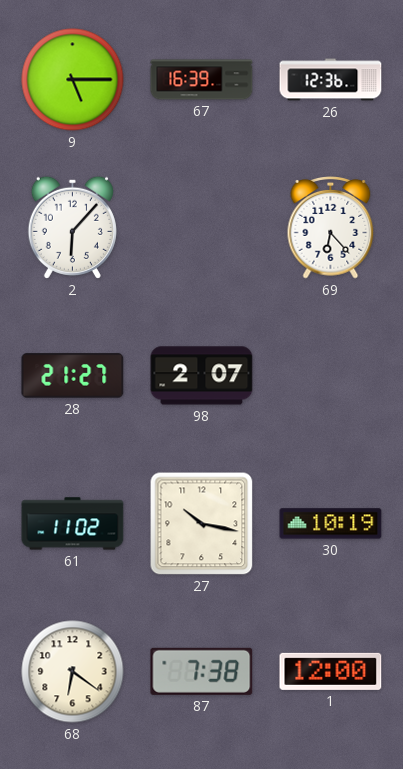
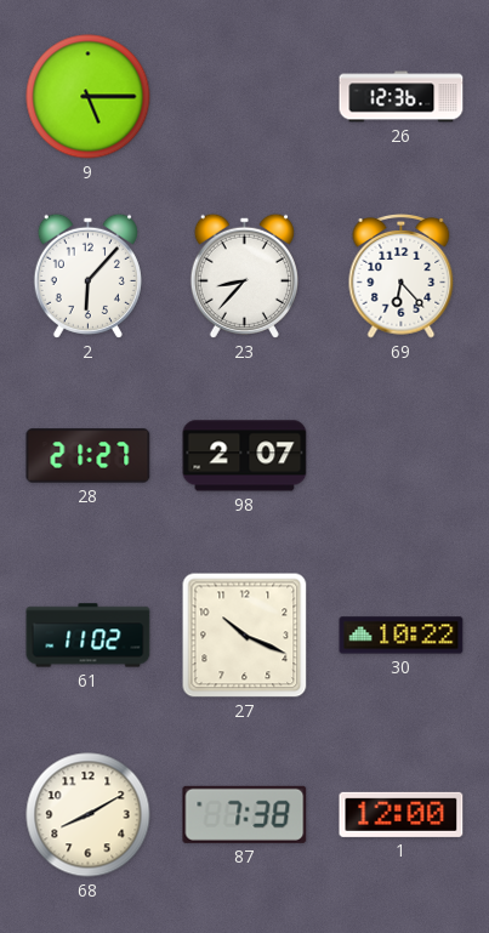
67: 16:39 -> none (202, 80)
23: none -> 8:37 (244, 275)
27: 10:17 -> 10:19 (245, 636)
30: 10:19 -> 10:22 (402, 636)
68: 6:21 -> 8:10 (89, 815)
